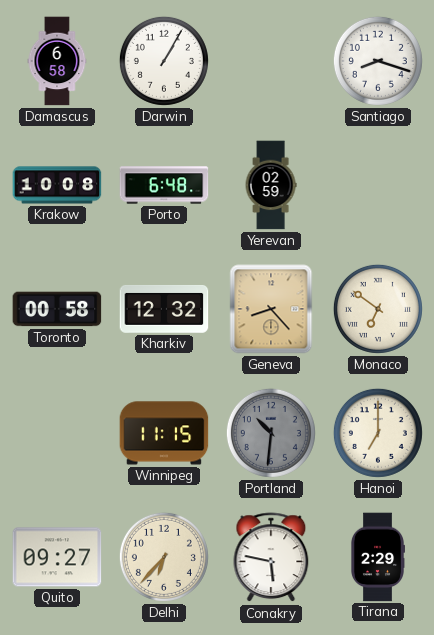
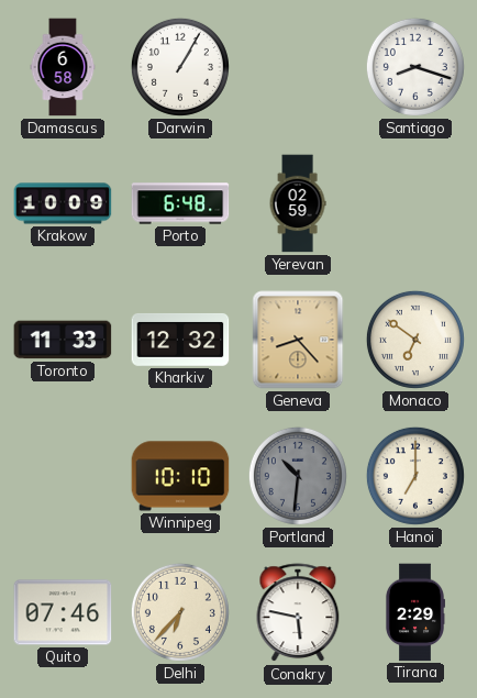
Krakow: 10:08 -> 10:09 (63, 203)
Toronto: 00:58 -> 11:33 (63, 340)
Winnipeg: 11:15 -> 10:10 (180, 476)
Quito: 09:27 -> 07:46 (63, 612)
